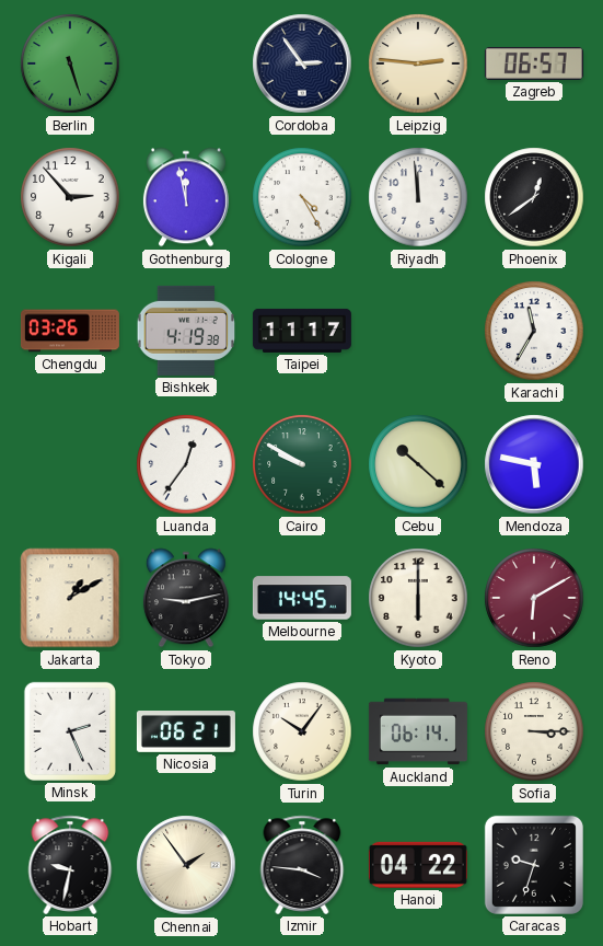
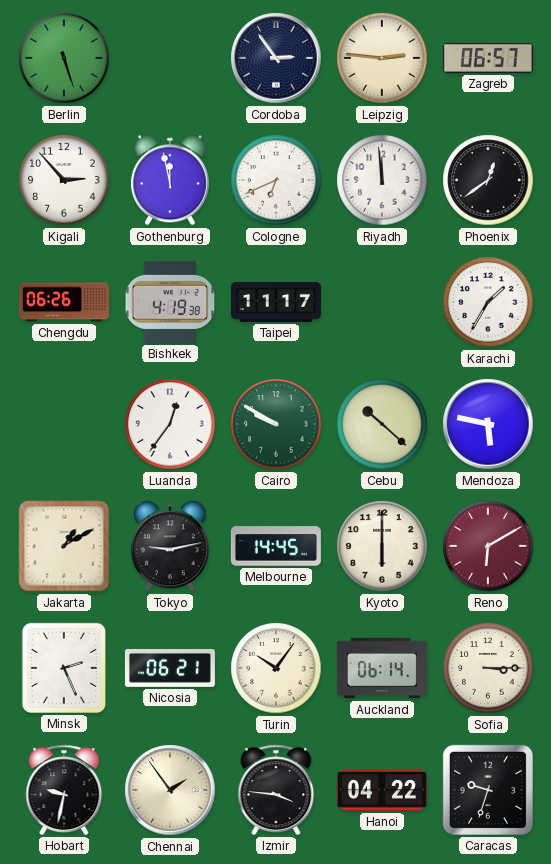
Cologne: 4:25 -> 6:41 (276, 180)
Chengdu: 03:26 -> 06:26 (64, 302)
Karachi: 11:35 -> 1:35 (488, 302)
